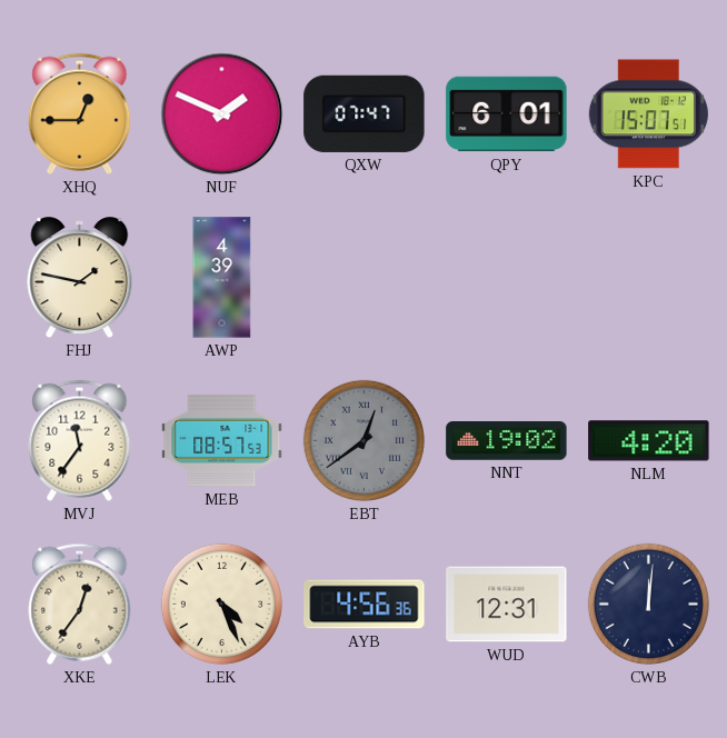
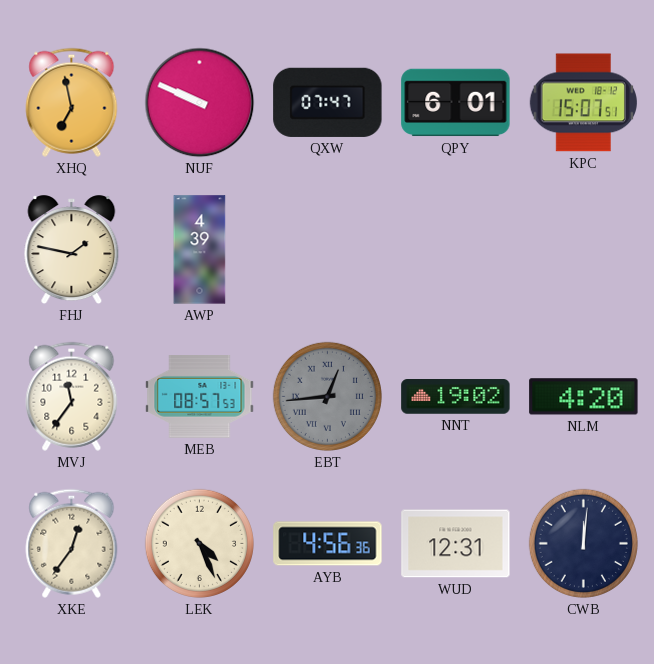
XHQ: 12:45 -> 6:58 (72, 102)
NUF: 1:49 -> 9:49 (200, 103)
EBT: 12:39 -> 12:44 (327, 396)
